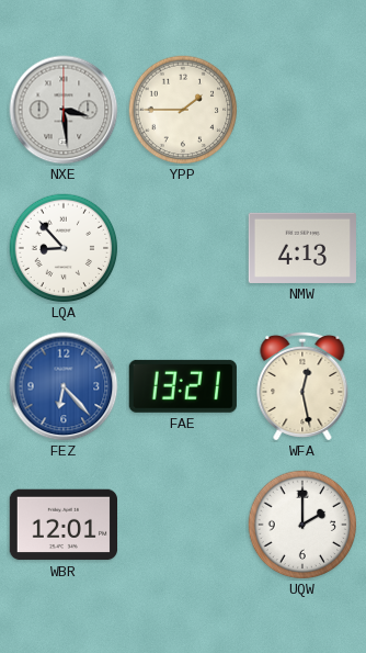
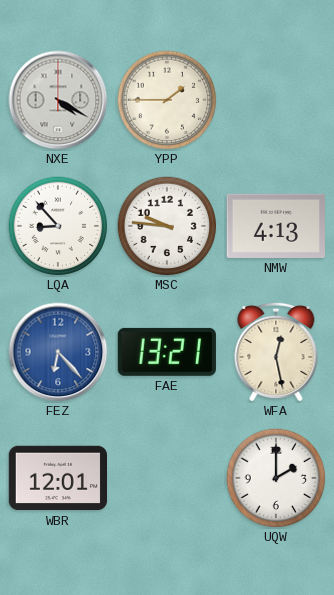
NXE: 3:29 -> 4:20 (58, 100)
MSC: none -> 9:46 (167, 226)
